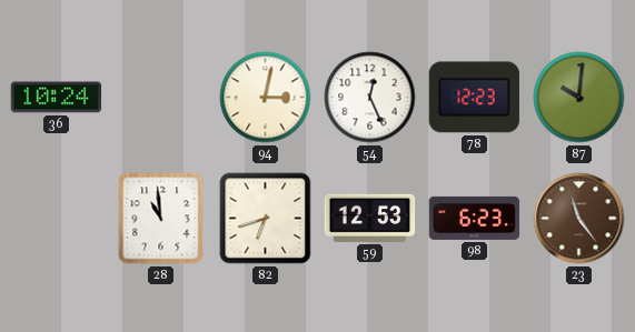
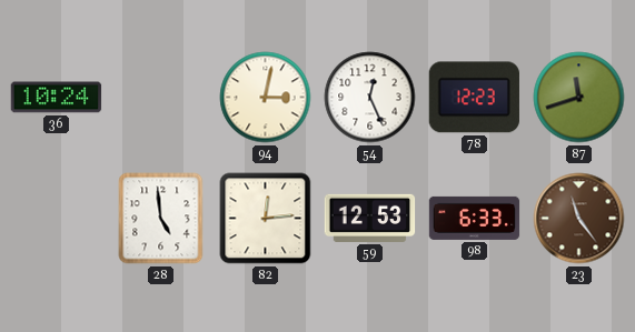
87: 10:01 -> 11:42 (579, 98)
28: 10:59 -> 4:59 (161, 219)
82: 6:42 -> 12:14 (266, 219)
98: 6:23 -> 6:33 (475, 218)
